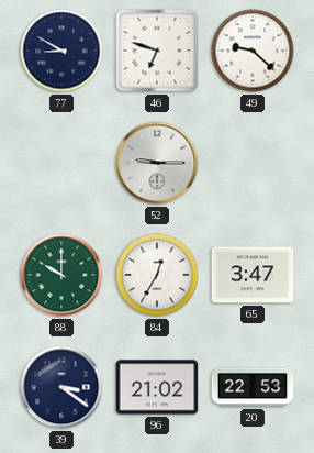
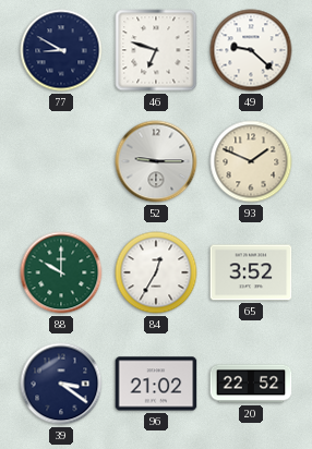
93: none -> 1:49 (251, 161)
65: 3:47 -> 3:52 (251, 272)
20: 22:53 -> 22:52 (251, 384)
